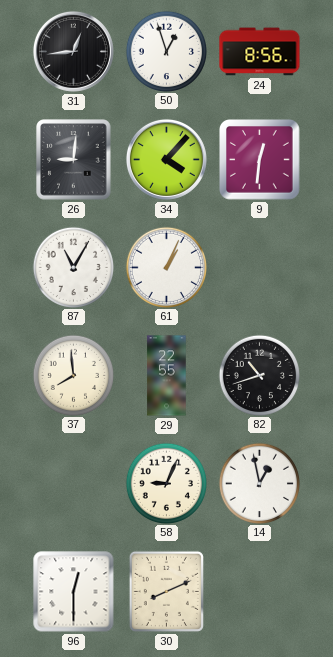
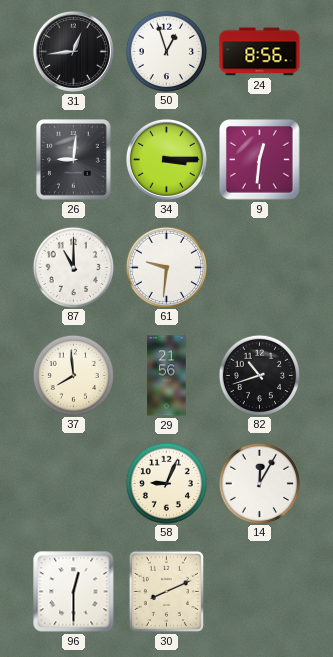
34: 4:07 -> 3:15 (166, 159)
87: 11:05 -> 11:00 (73, 267)
61: 1:04 -> 9:31 (166, 267)
29: 22:55 -> 21:56 (167, 376)
14: 12:58 -> 12:05 (259, 483)
